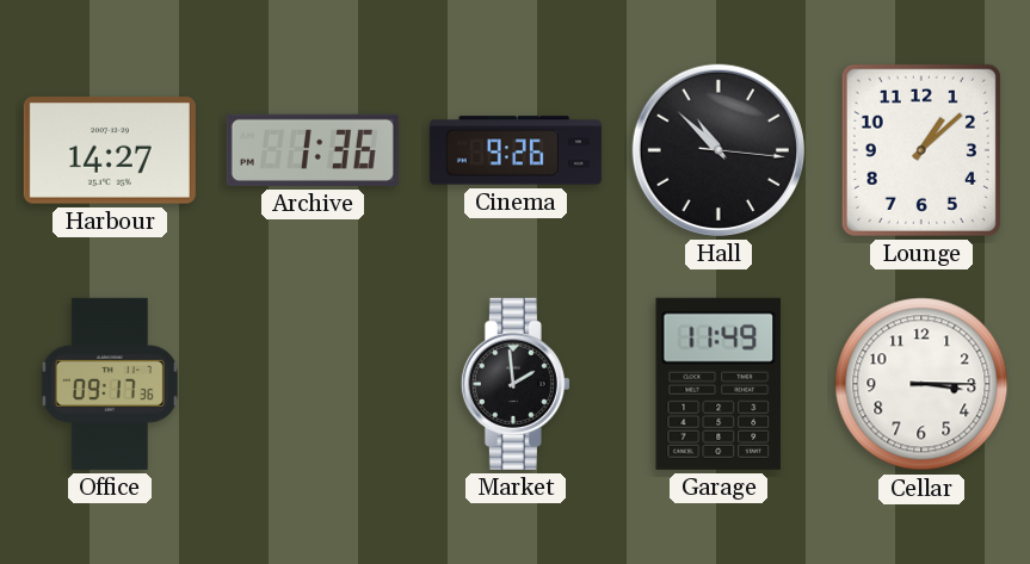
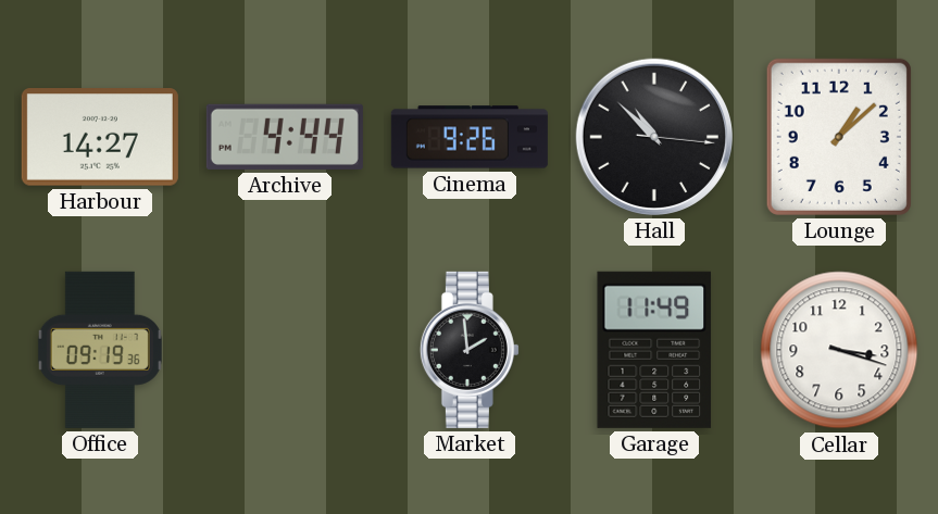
Archive: 1:36 -> 4:44 (285, 137)
Office: 09:17 -> 09:19 (100, 350)
Cellar: 3:15 -> 3:18 (839, 350)
